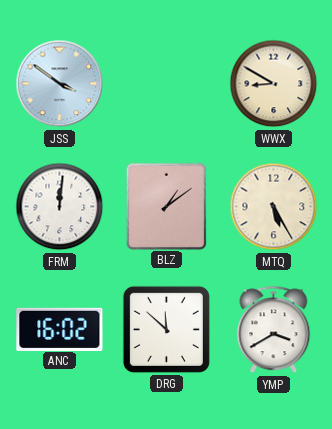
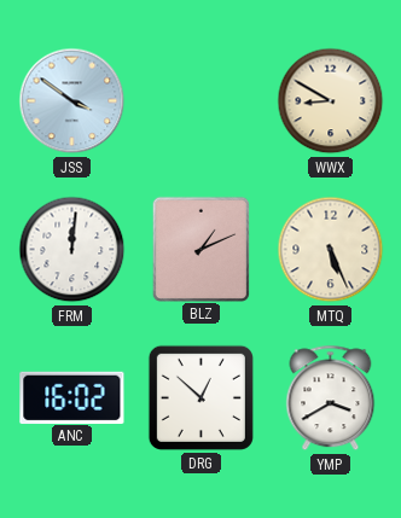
BLZ: 1:09 -> 1:11 (200, 249)
MTQ: 5:25 -> 5:26 (331, 250)
DRG: 11:52 -> 12:52 (200, 397)
